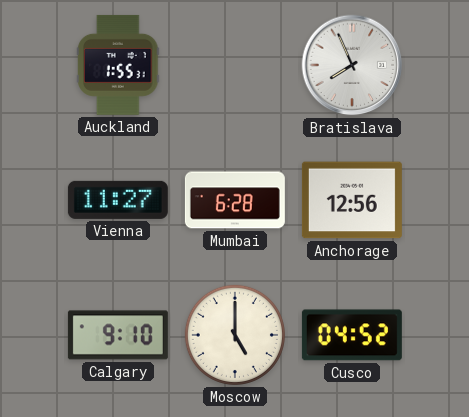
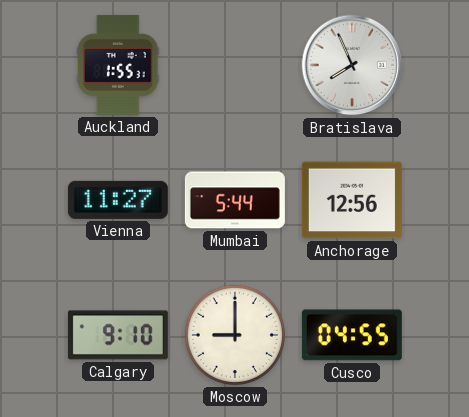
Mumbai: 6:28 -> 5:44 (235, 200)
Moscow: 5:00 -> 9:00 (235, 335)
Cusco: 04:52 -> 04:55 (352, 335)
